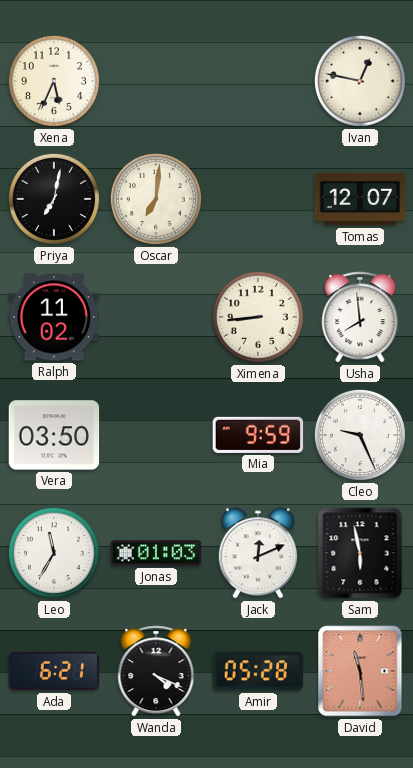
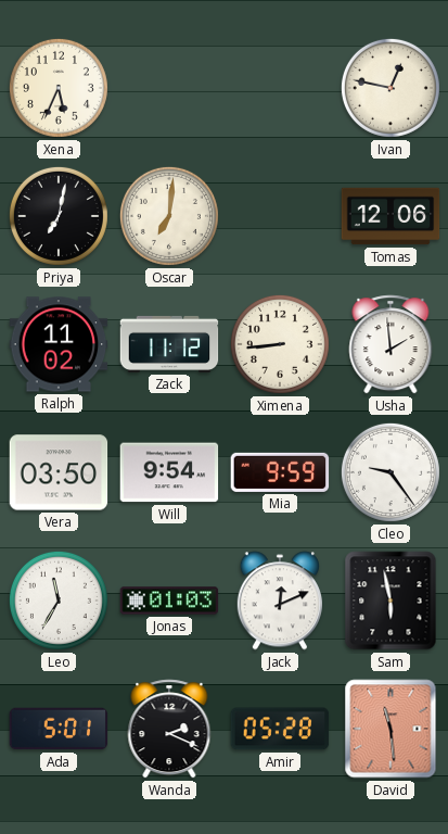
Tomas: 12:07 -> 12:06 (391, 216)
Zack: none -> 11:12 (169, 344)
Usha: 7:59 -> 1:59 (391, 344)
Will: none -> 9:54 (169, 472)
Cleo: 9:26 -> 9:24 (391, 472)
Ada: 6:21 -> 5:01 (59, 729)
Wanda: 4:19 -> 2:19 (169, 729)
